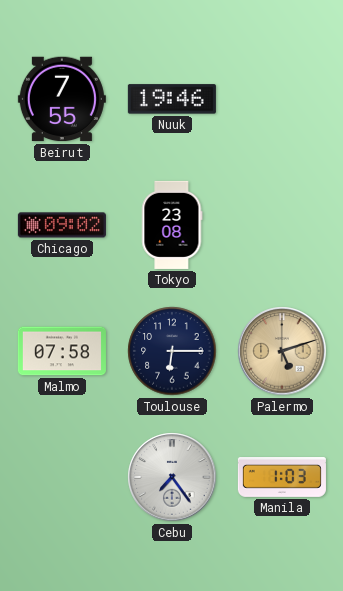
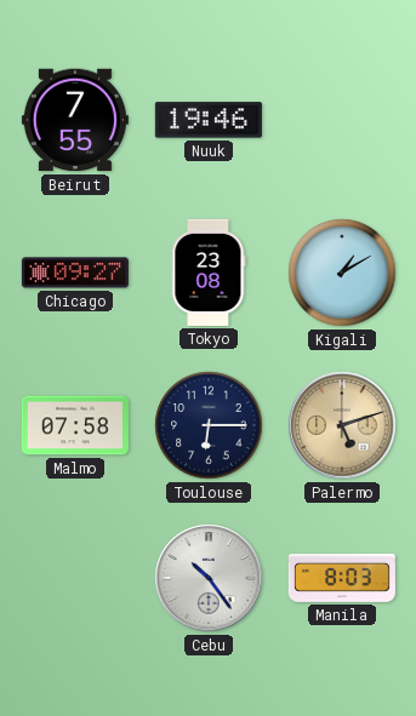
Chicago: 09:02 -> 09:27 (75, 273)
Kigali: none -> 1:10 (342, 273)
Cebu: 7:24 -> 10:24 (209, 578)
Manila: 1:03 -> 8:03 (342, 579)
